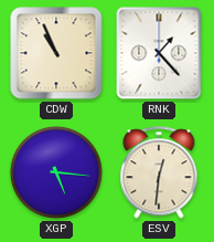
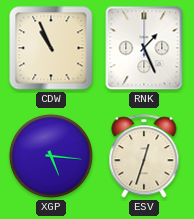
RNK: 1:23 -> 1:26 (144, 48)
ESV: 12:31 -> 12:33 (144, 156)
